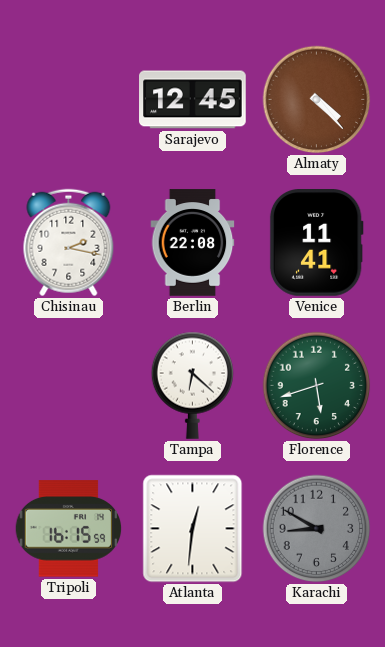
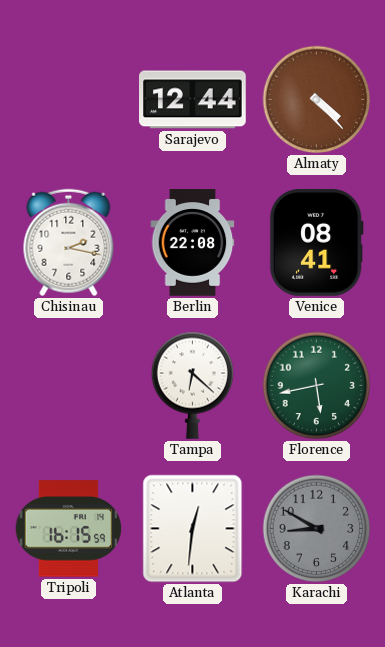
Sarajevo: 12:45 -> 12:44 (193, 100)
Venice: 11:41 -> 08:41 (316, 243)
Florence: 5:42 -> 5:43 (317, 386)
